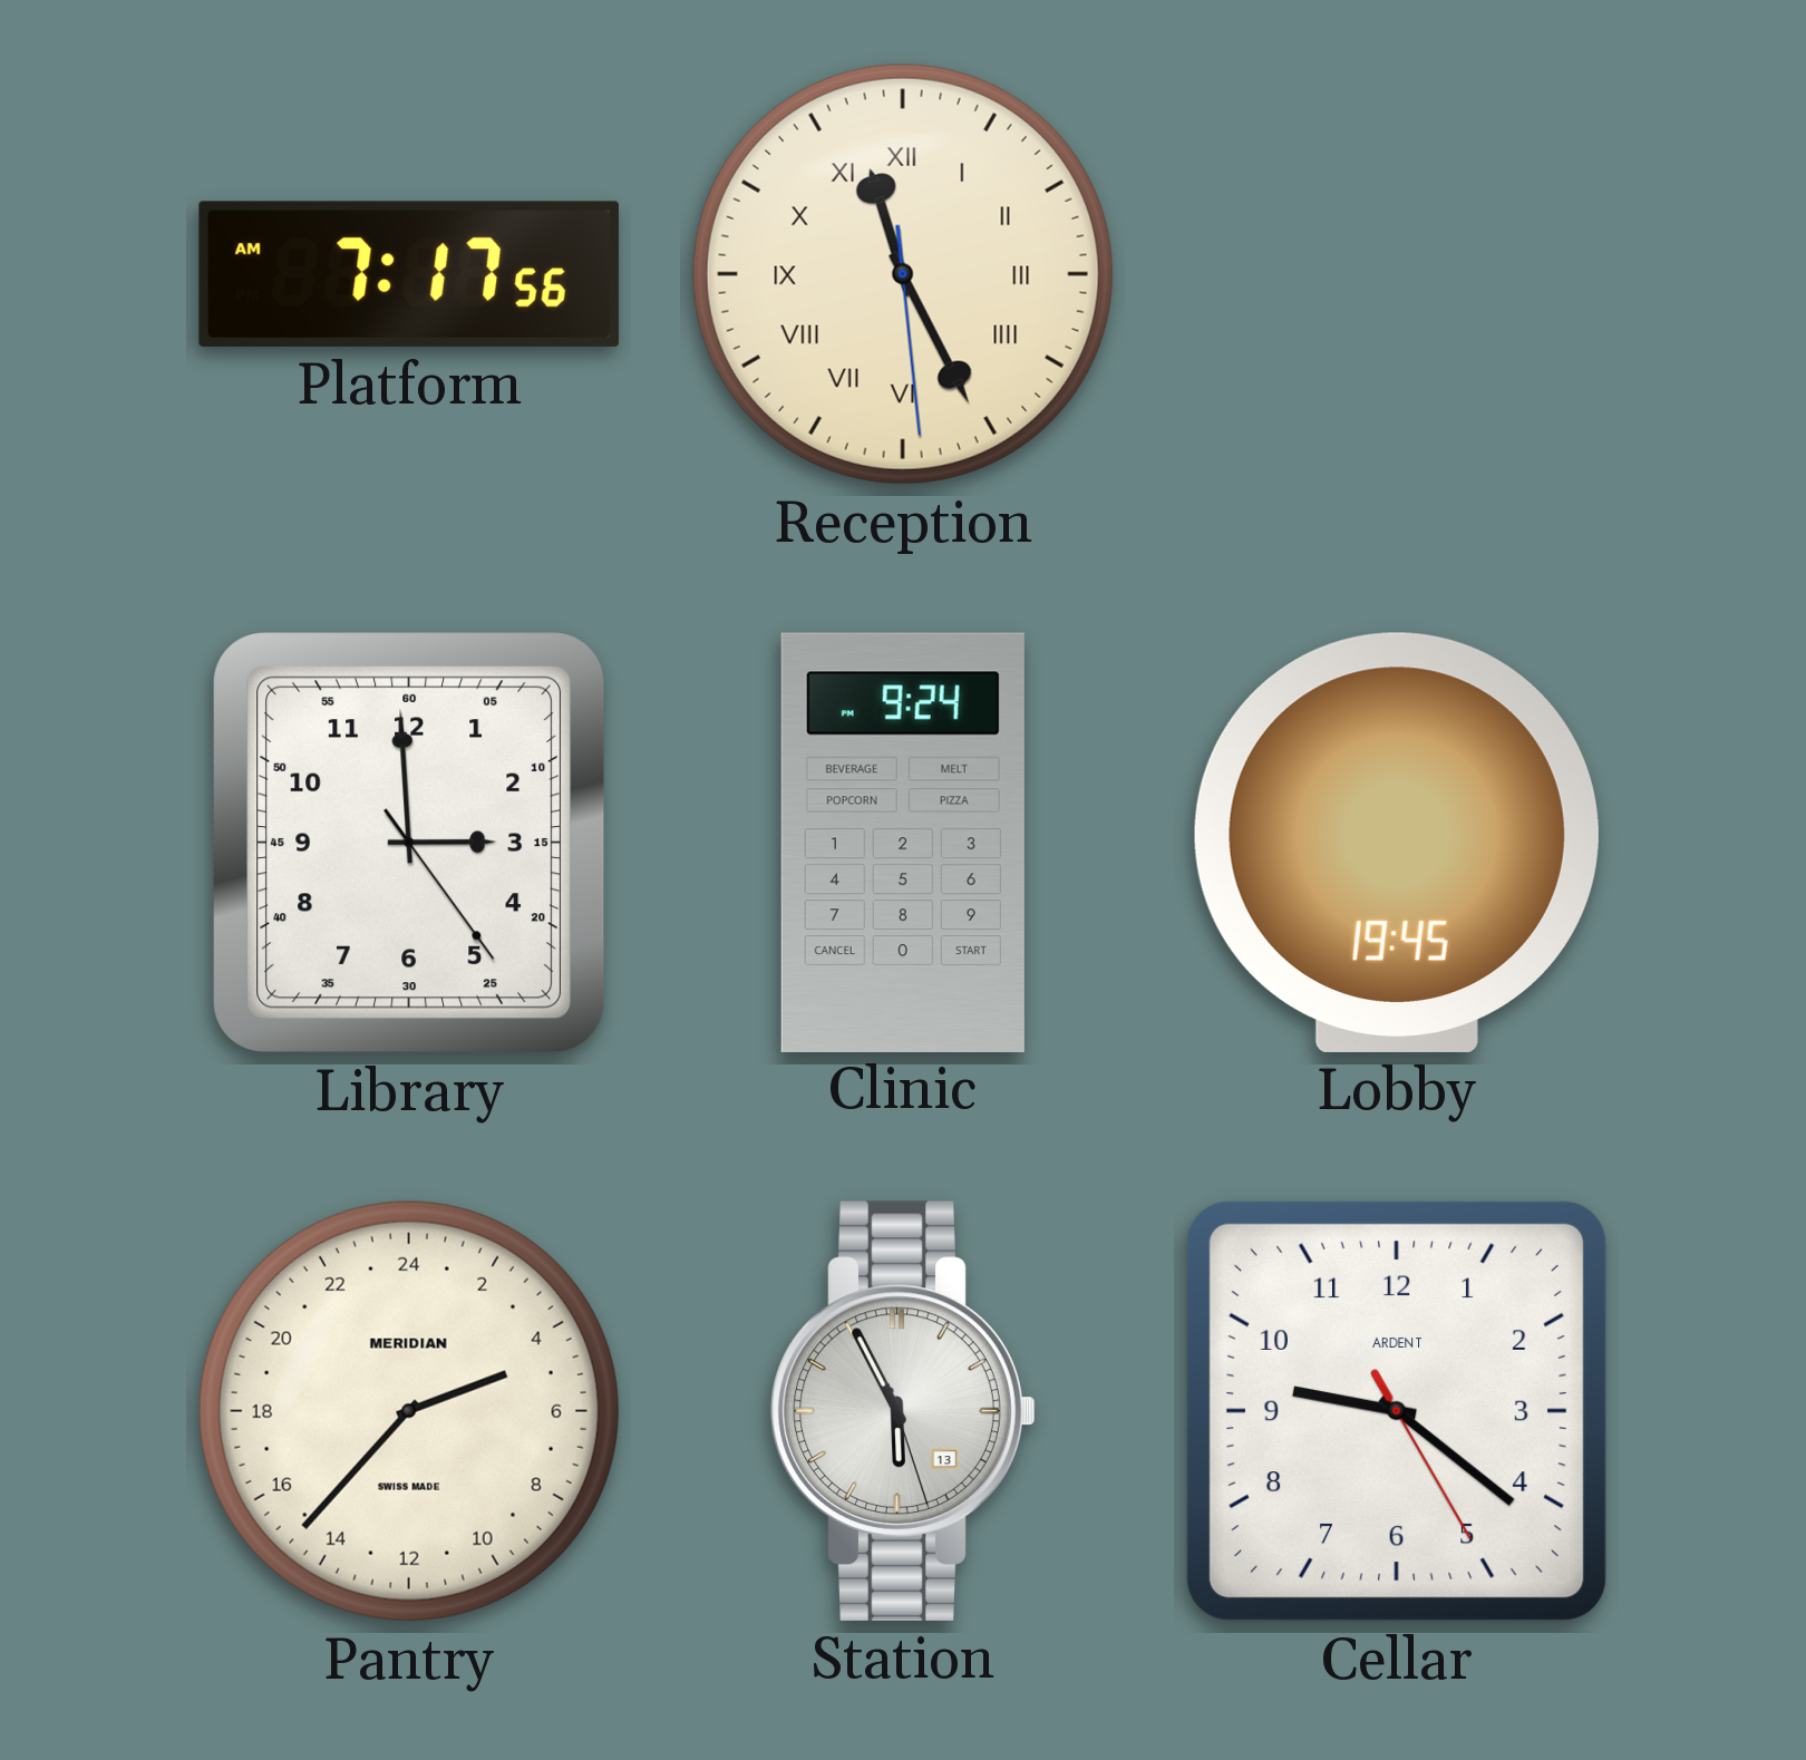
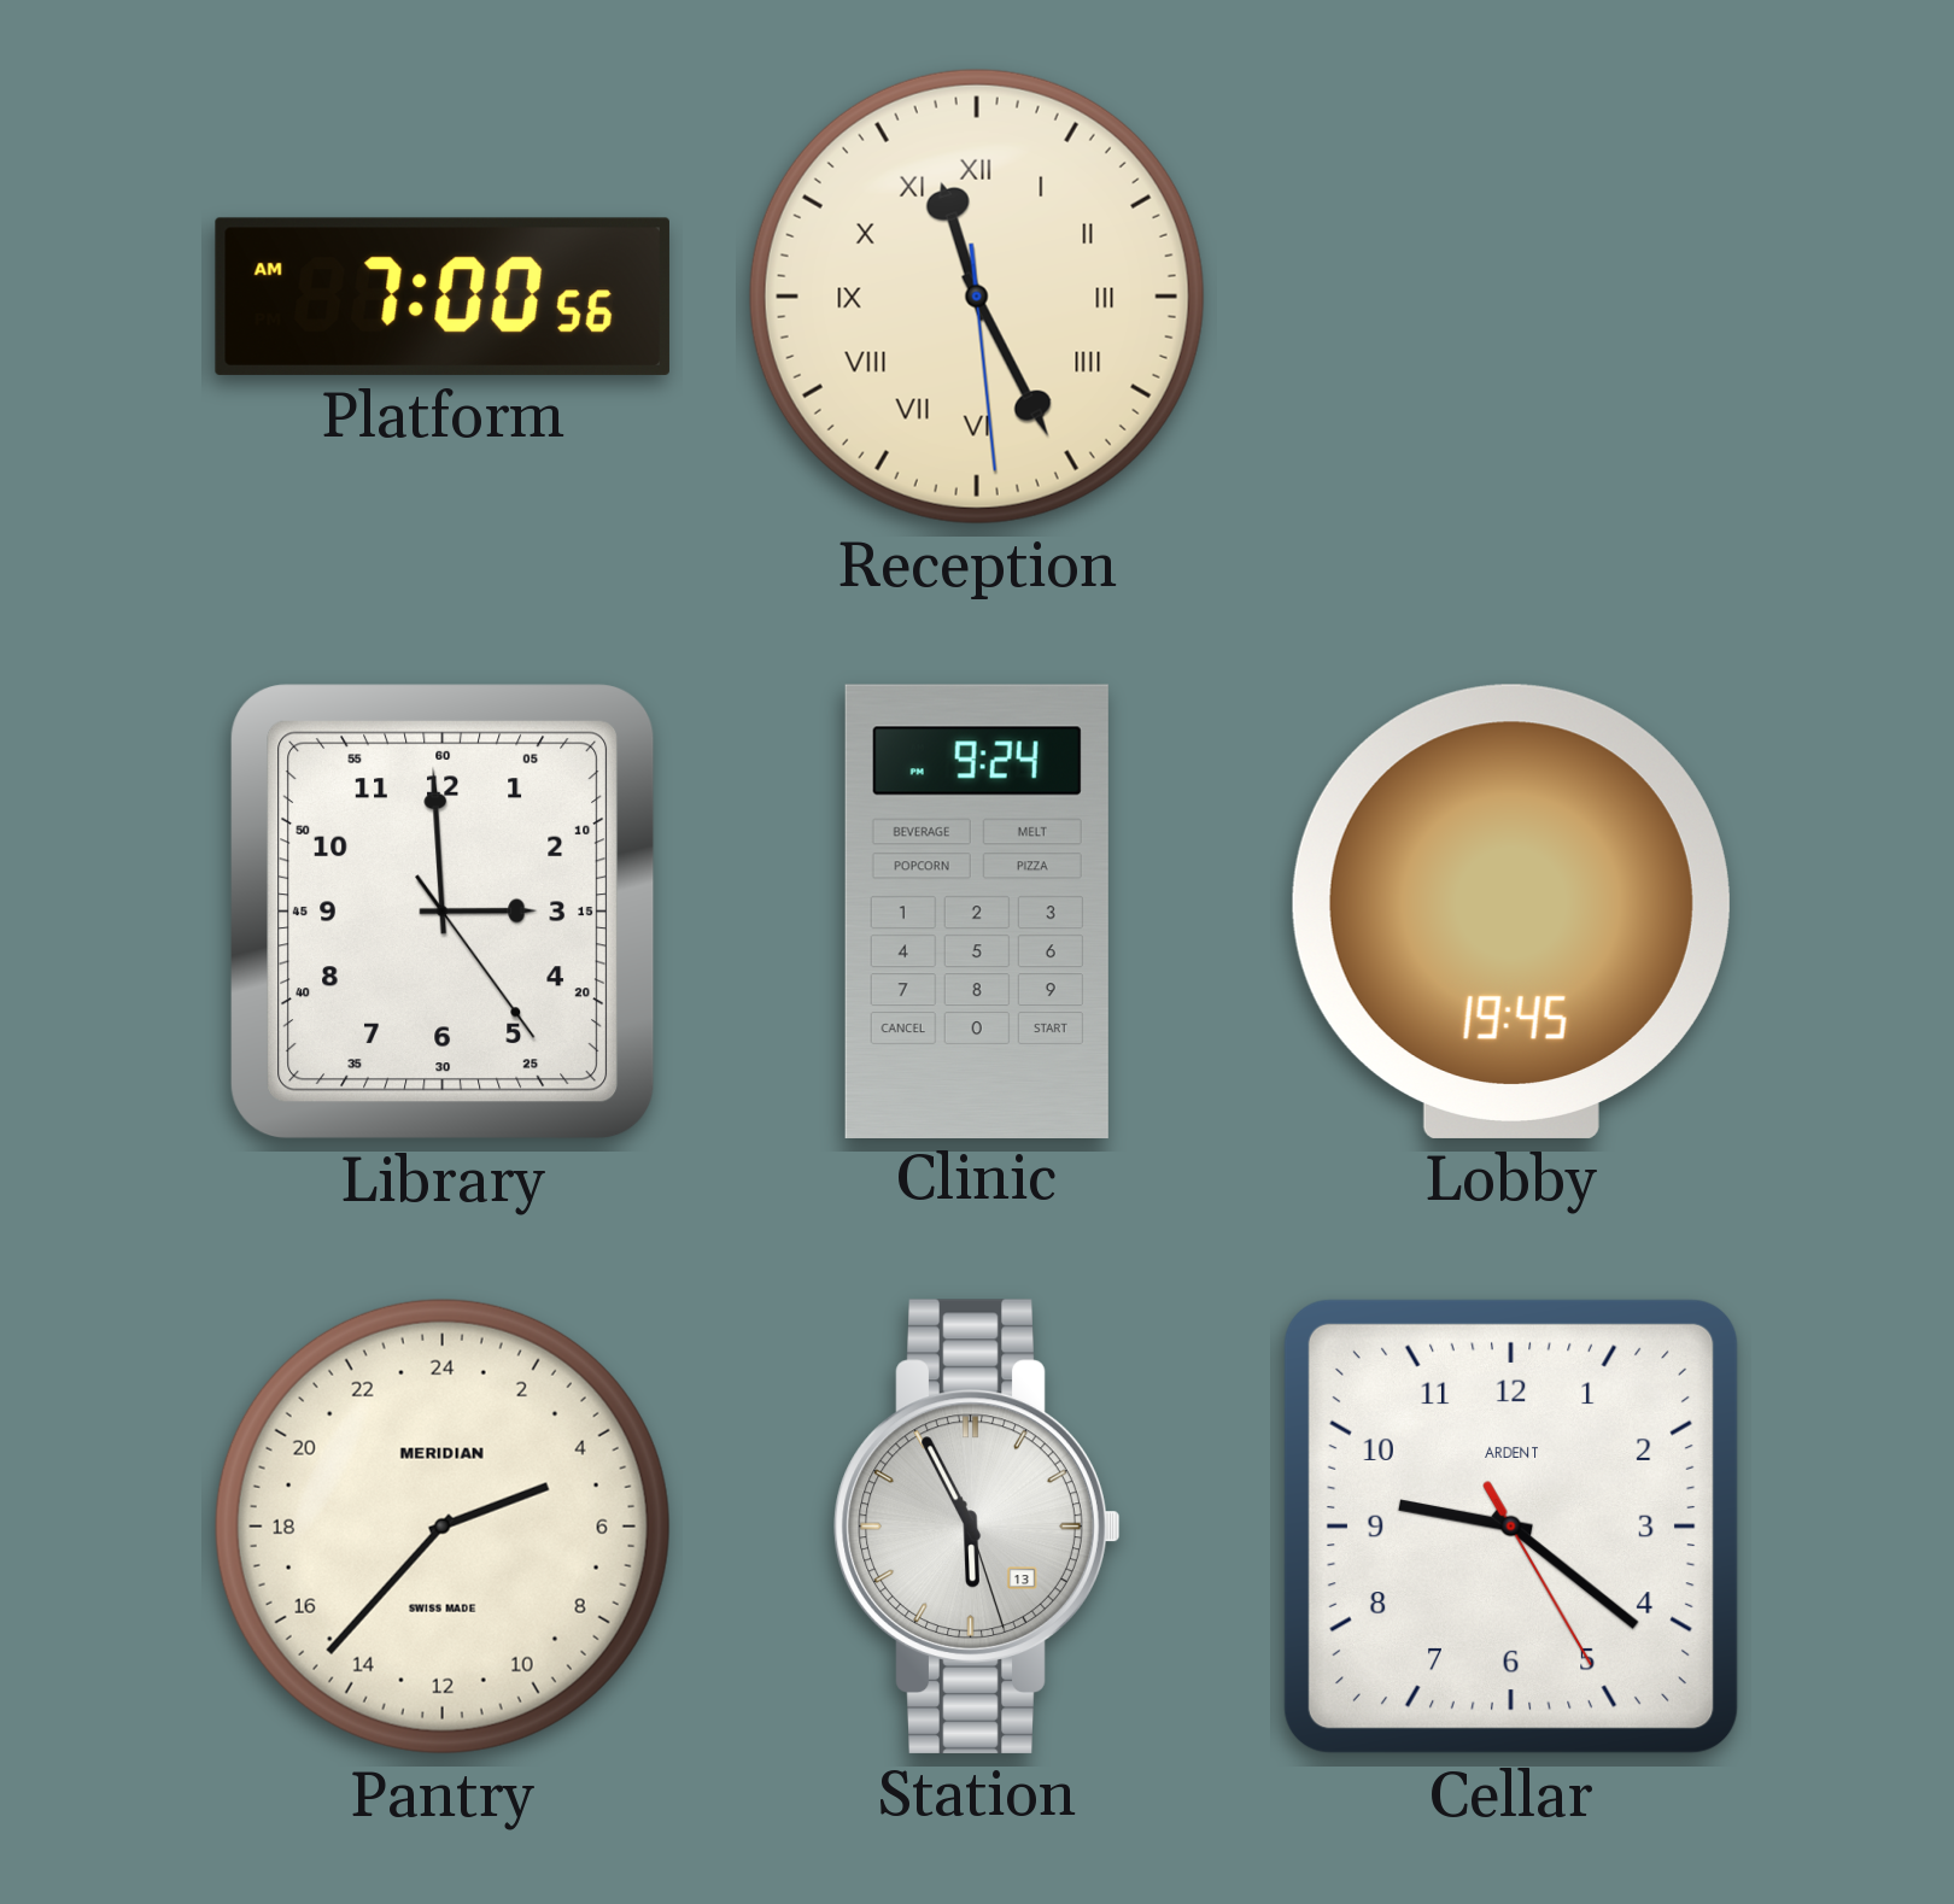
Platform: 7:17 -> 7:00 (443, 297)
